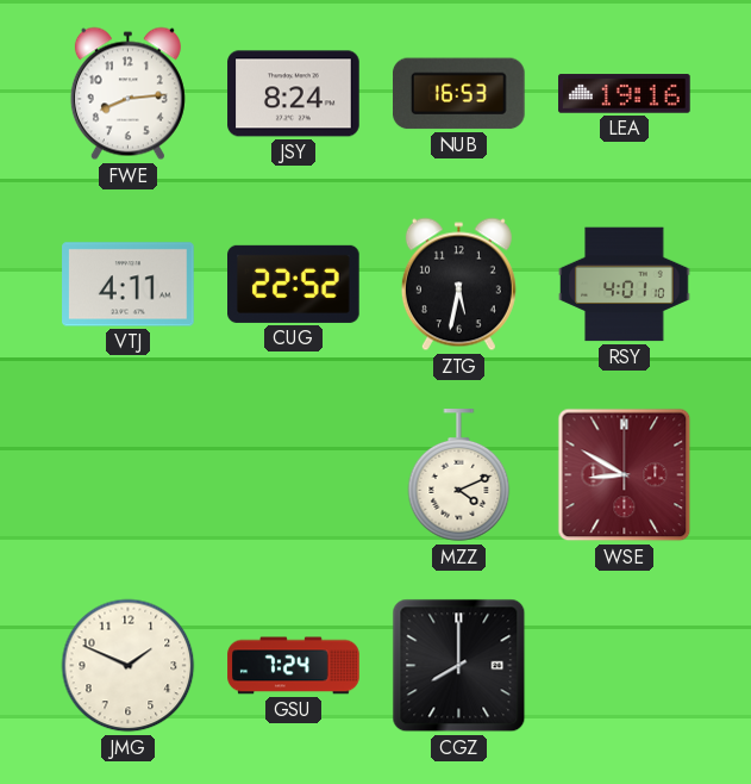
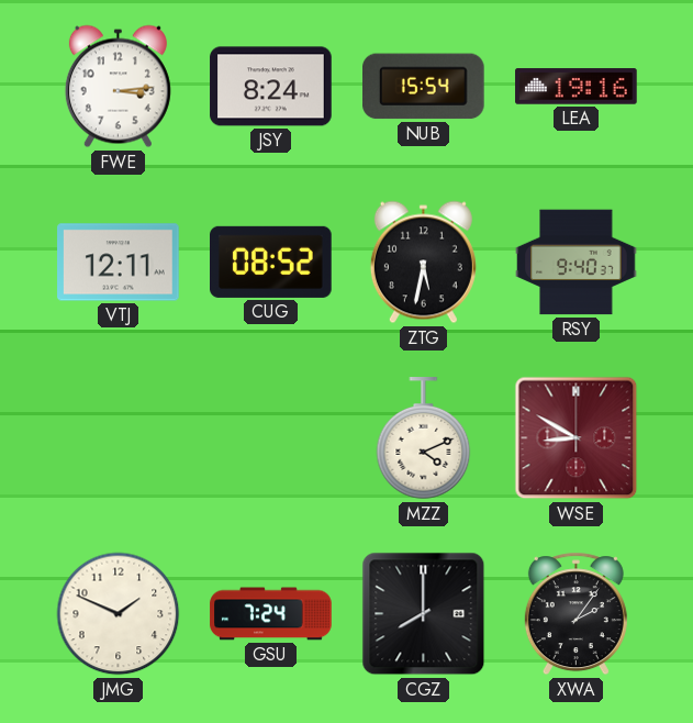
FWE: 8:14 -> 3:14 (118, 87)
NUB: 16:53 -> 15:54 (424, 87)
VTJ: 4:11 -> 12:11 (119, 263)
CUG: 22:52 -> 08:52 (271, 262)
RSY: 4:01 -> 9:40 (577, 263)
XWA: none -> 2:06 (575, 614)
